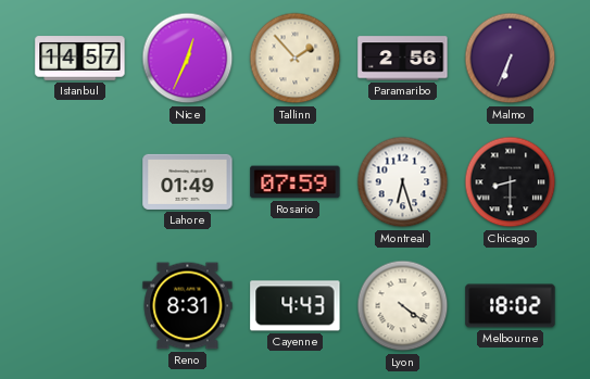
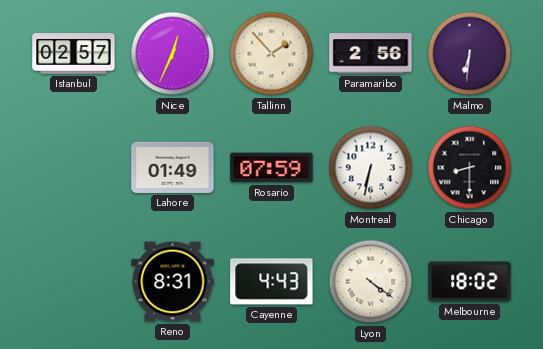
Istanbul: 14:57 -> 02:57 (74, 54)
Malmo: 6:34 -> 6:31 (470, 54)
Montreal: 6:27 -> 6:32 (371, 168)
